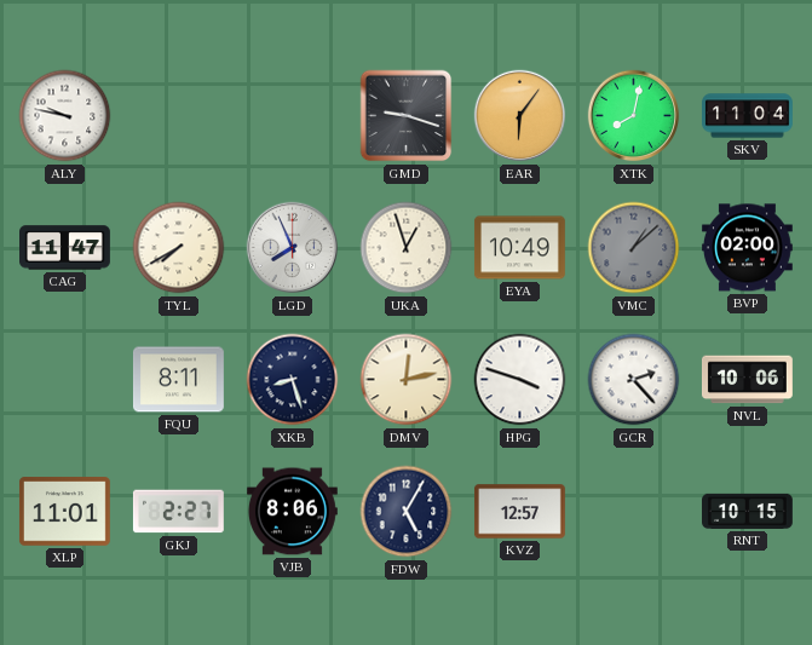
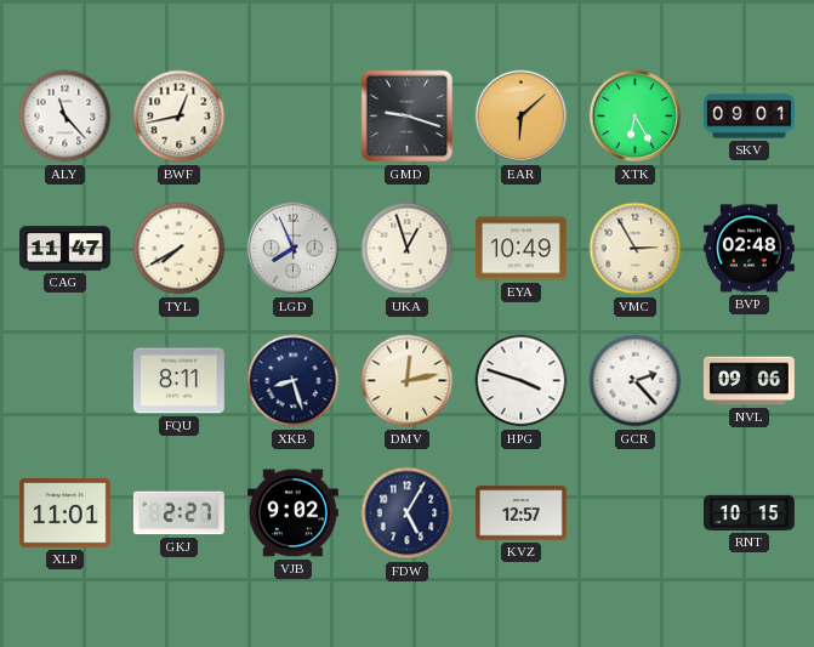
ALY: 9:47 -> 11:23 (66, 117)
BWF: none -> 12:43 (180, 117)
EAR: 6:06 -> 6:08 (522, 117)
XTK: 8:02 -> 6:25 (636, 117)
SKV: 11:04 -> 09:01 (750, 117)
VMC: 1:08 -> 2:55 (636, 249)
VMC dial: grey -> cream (636, 249)
BVP: 02:00 -> 02:48 (748, 249)
NVL: 10:06 -> 09:06 (748, 381)
VJB: 8:06 -> 9:02 (292, 513)
